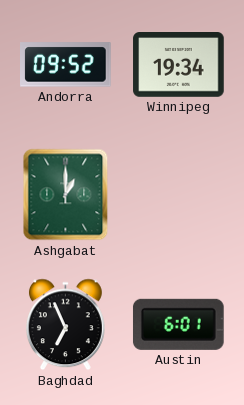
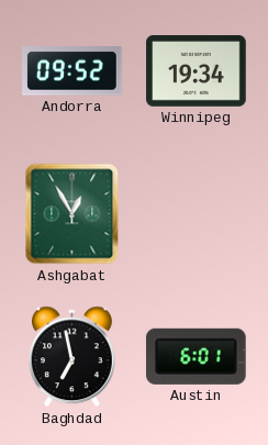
Ashgabat: 1:00 -> 12:55 (72, 214)
Baghdad: 6:56 -> 6:58 (71, 357)
